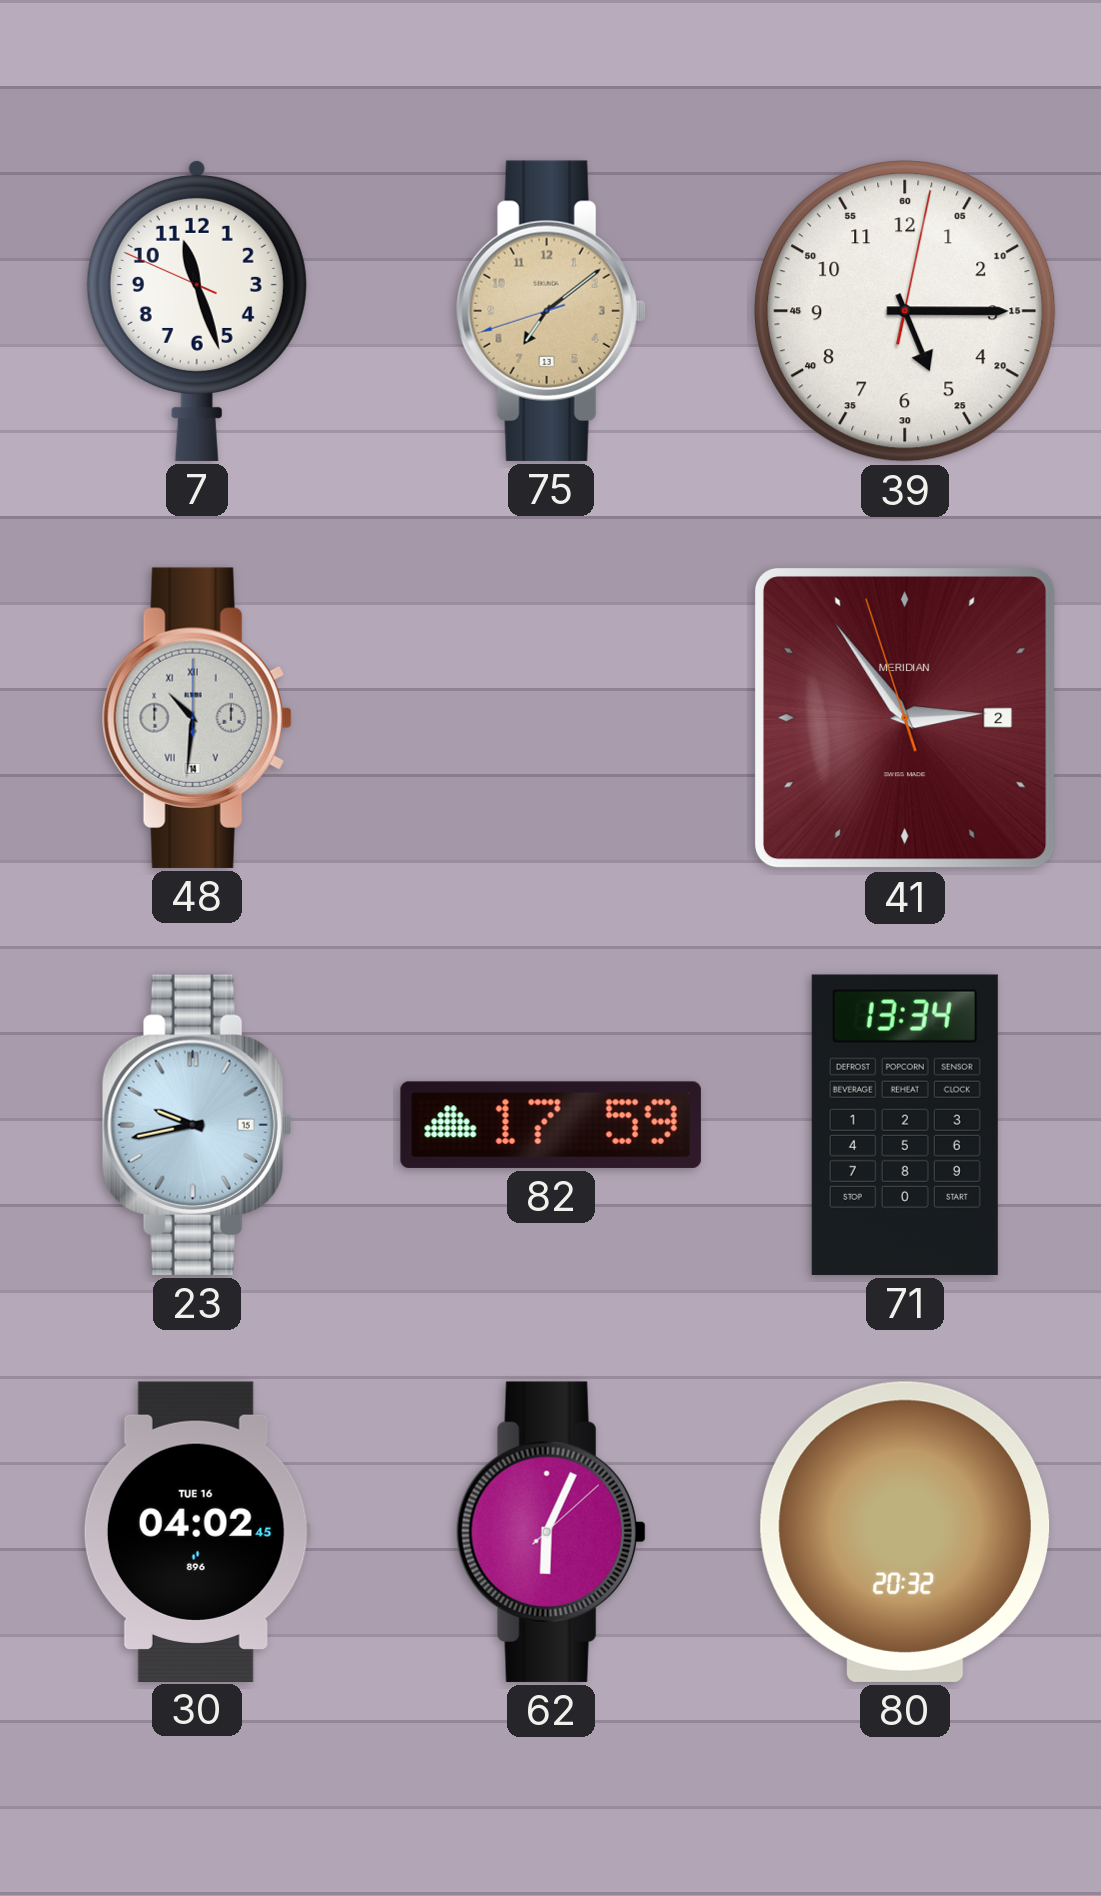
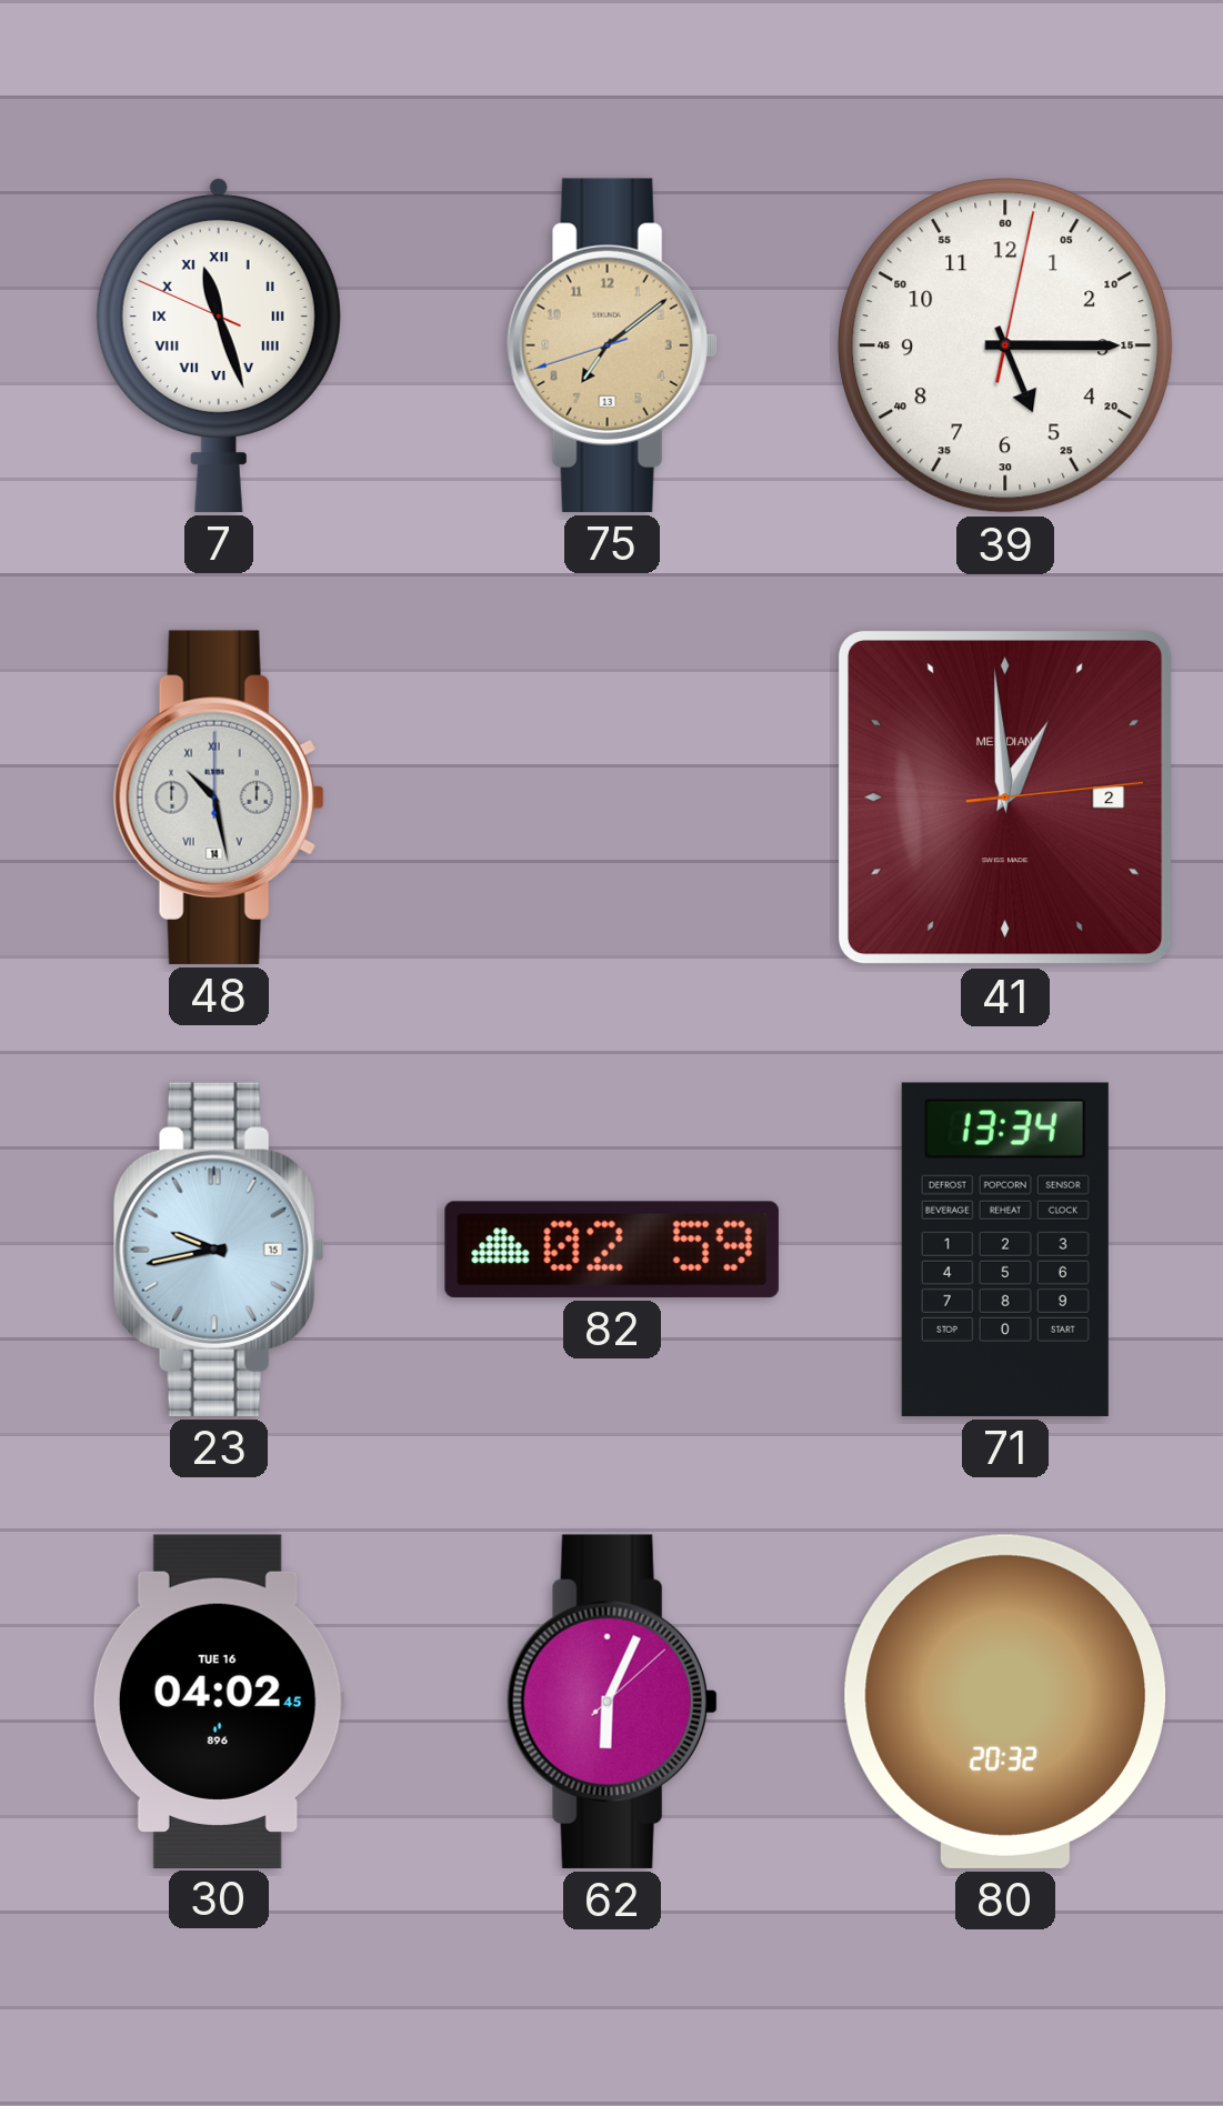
7 numerals: Arabic -> Roman (219, 344)
48: 10:31 -> 10:28 (219, 798)
41: 2:53 -> 12:59 (1005, 798)
82: 17:59 -> 02:59 (612, 1250)
